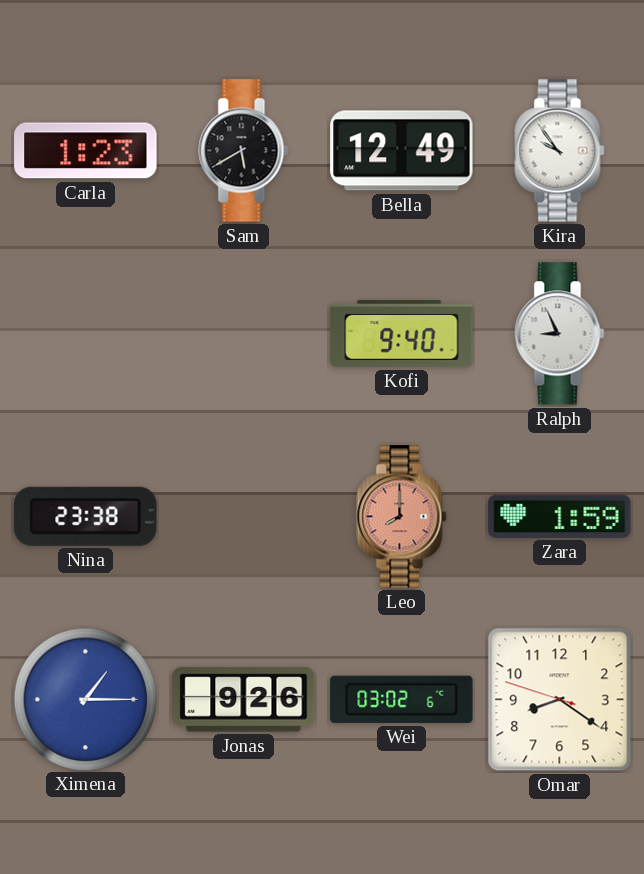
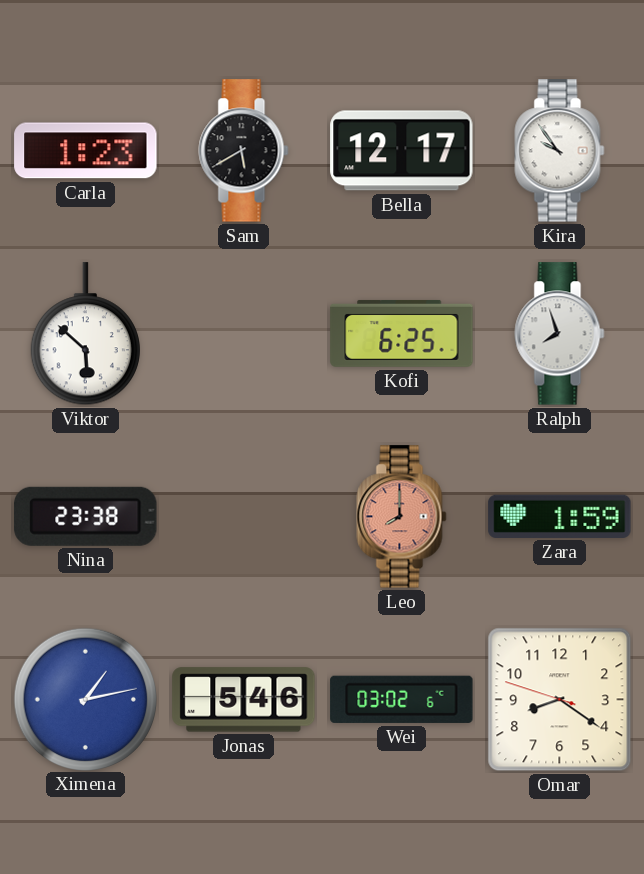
Bella: 12:49 -> 12:17 (402, 151)
Viktor: none -> 5:52 (85, 334)
Kofi: 9:40 -> 6:25 (402, 333)
Ralph: 8:56 -> 7:57 (560, 334)
Ximena: 1:15 -> 1:13 (85, 699)
Jonas: 9:26 -> 5:46 (244, 700)
